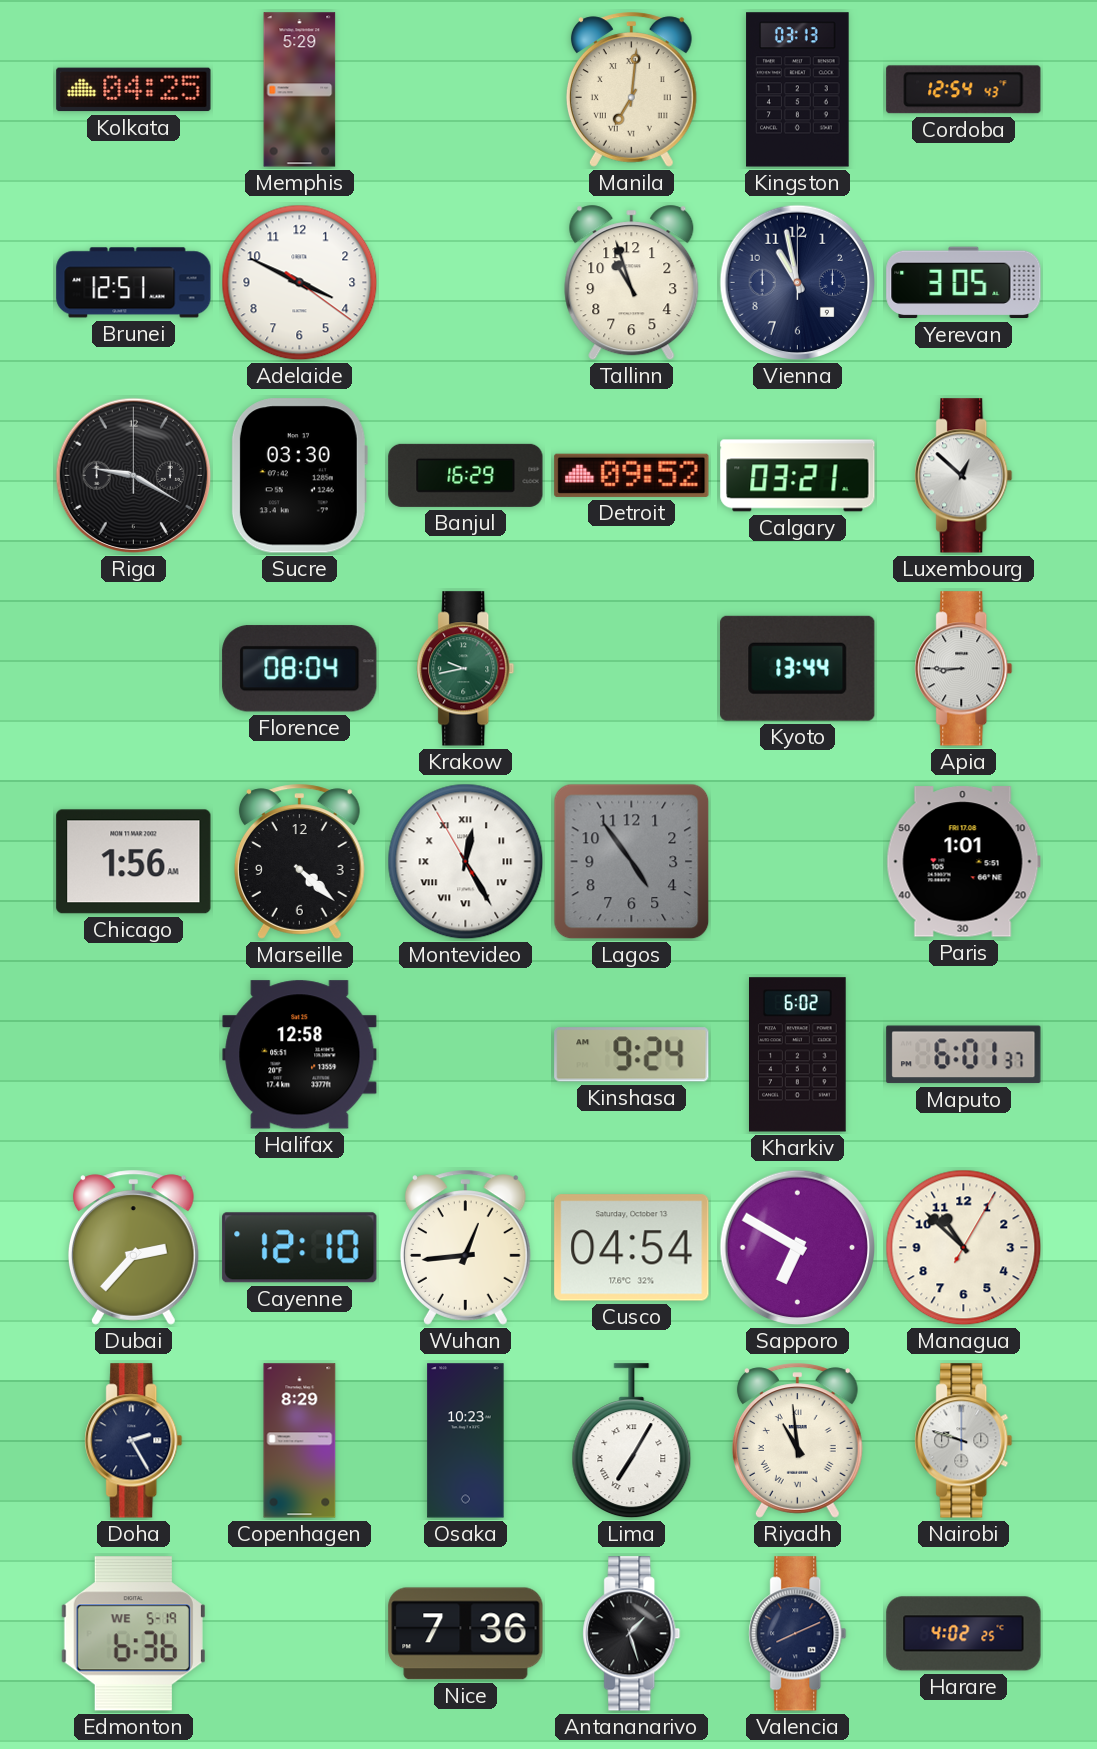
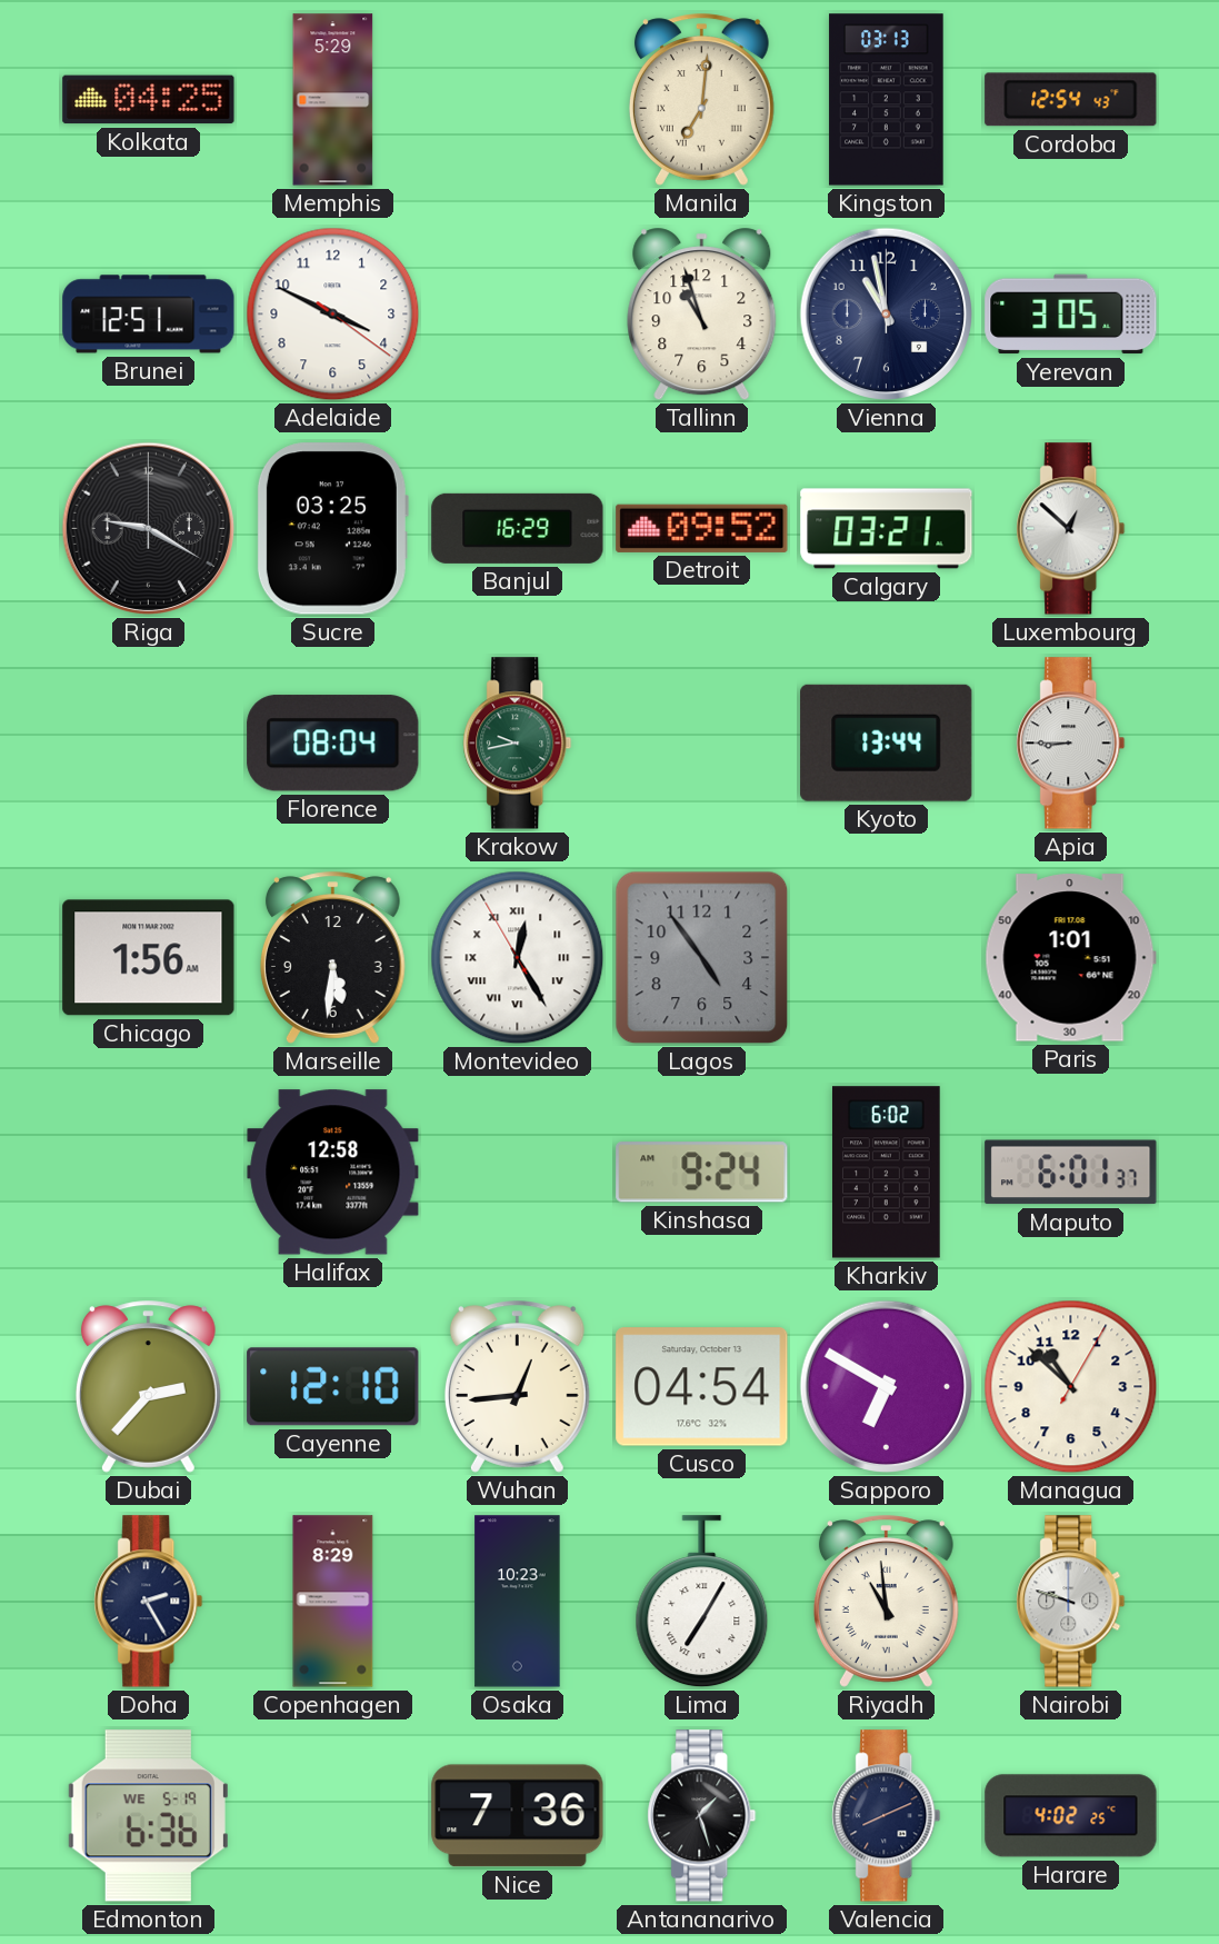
Sucre: 03:30 -> 03:25 (332, 529)
Marseille: 4:22 -> 5:31 (332, 958)
